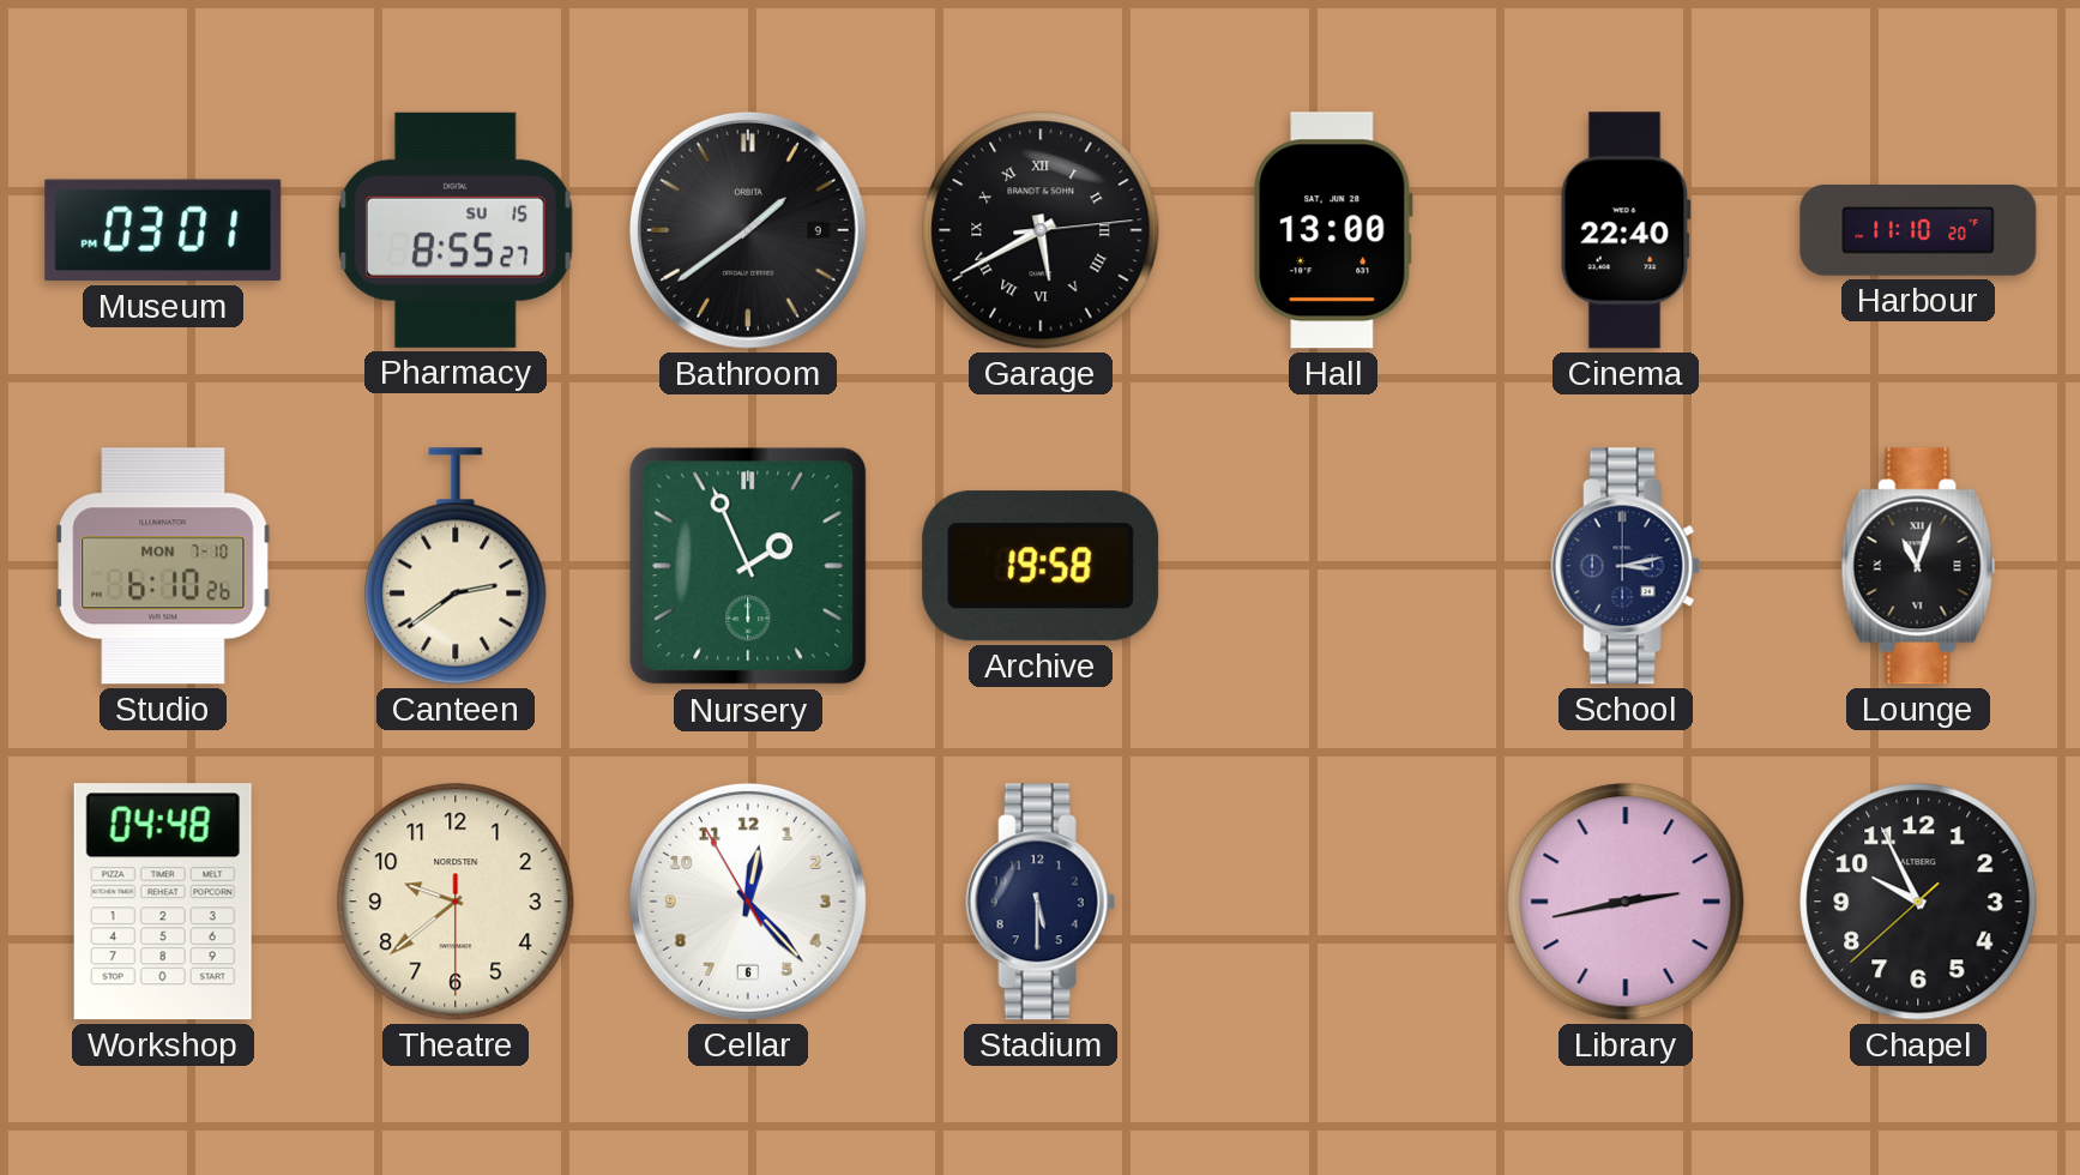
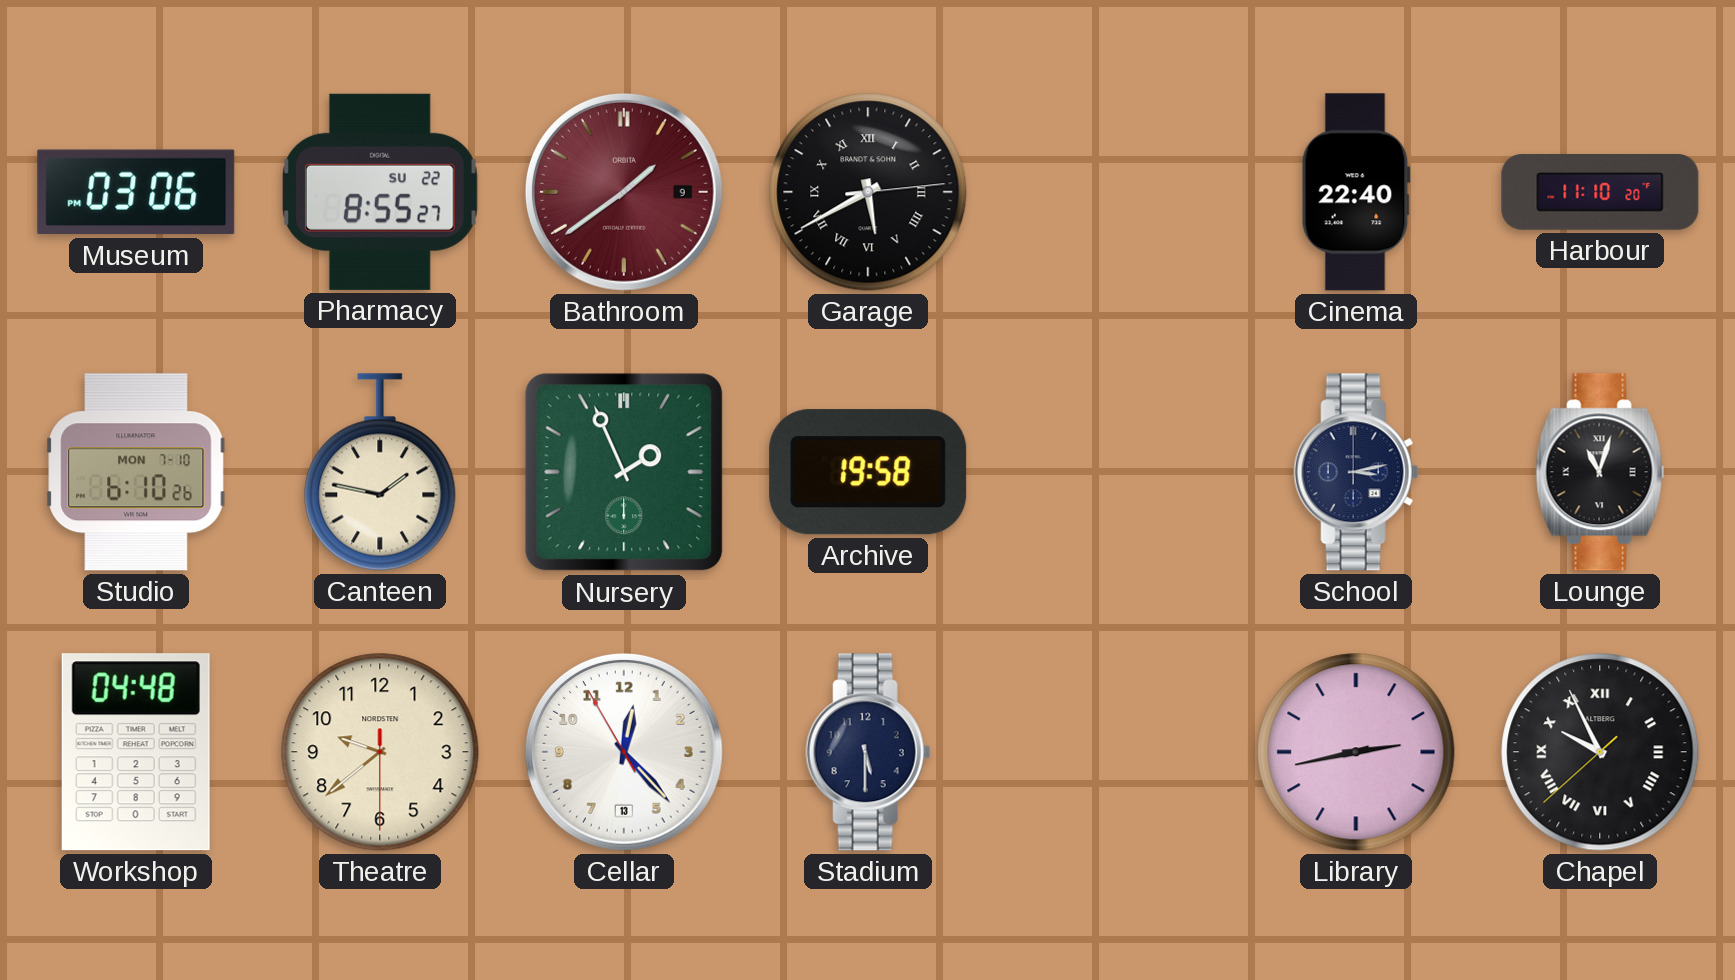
Museum: 03:01 -> 03:06 (136, 192)
Pharmacy date: SU 15 -> SU 22 (380, 192)
Bathroom dial: black -> burgundy (624, 192)
Hall: 13:00 -> none (1333, 230)
Canteen: 2:39 -> 1:47 (380, 472)
Cellar date: 6 -> 13 (624, 752)
Chapel numerals: Arabic -> Roman (1600, 752)
